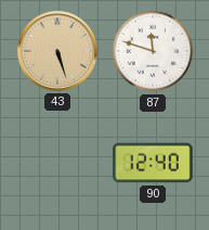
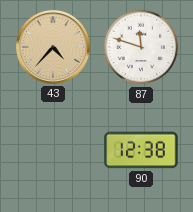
43: 5:27 -> 4:37 (53, 47)
90: 12:40 -> 12:38 (141, 150)
